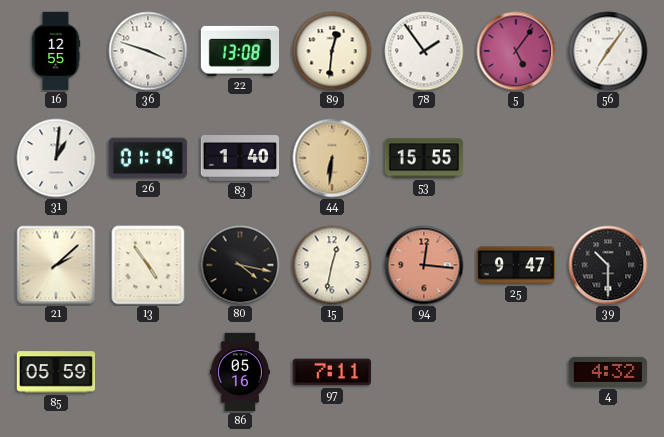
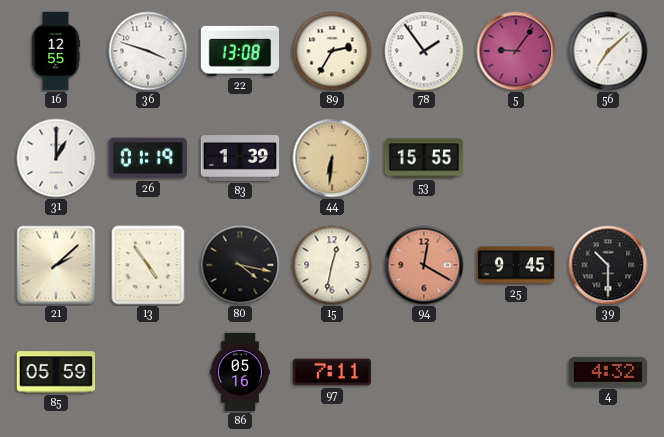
89: 12:31 -> 2:35 (332, 51)
5: 5:06 -> 9:06 (516, 51)
56: 7:06 -> 7:08 (608, 51)
31: 1:01 -> 1:00 (56, 158)
83: 1:40 -> 1:39 (240, 158)
94: 12:16 -> 12:20 (424, 265)
25: 9:47 -> 9:45 (516, 265)
